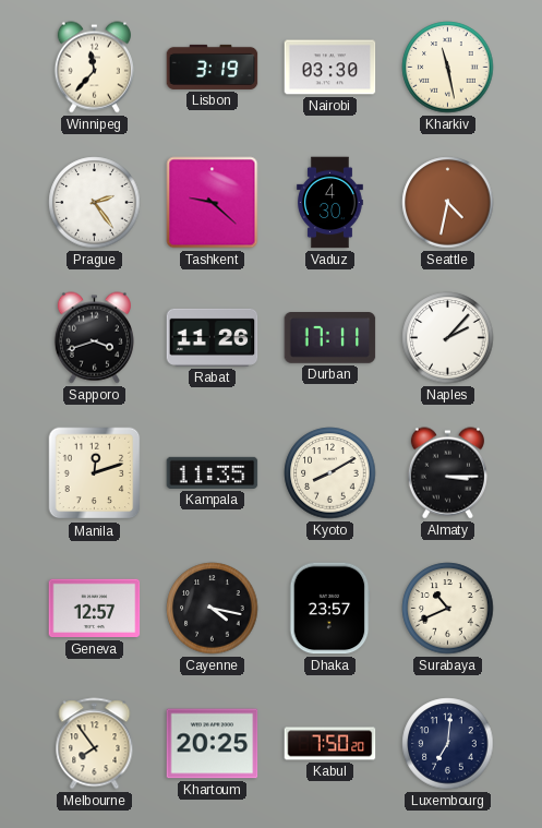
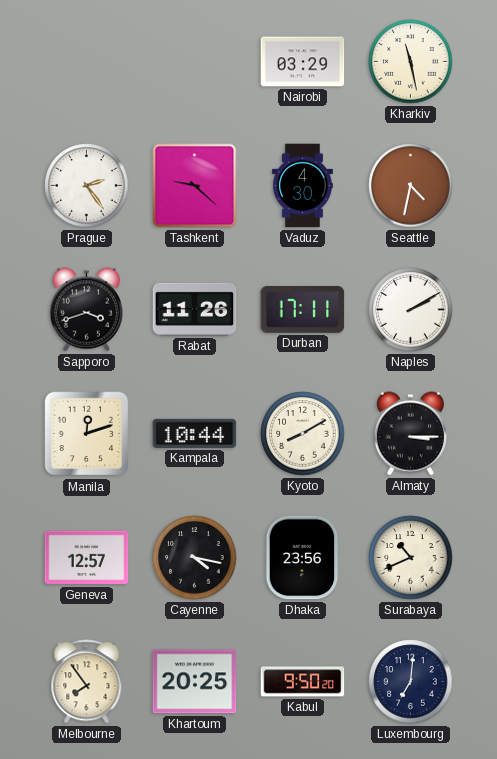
Winnipeg: 11:37 -> none (94, 68)
Lisbon: 3:19 -> none (213, 67)
Nairobi: 03:30 -> 03:29 (303, 62)
Naples: 2:07 -> 2:10 (411, 310)
Kampala: 11:35 -> 10:44 (195, 433)
Dhaka: 23:57 -> 23:56 (302, 558)
Kabul: 7:50 -> 9:50 (303, 682)
